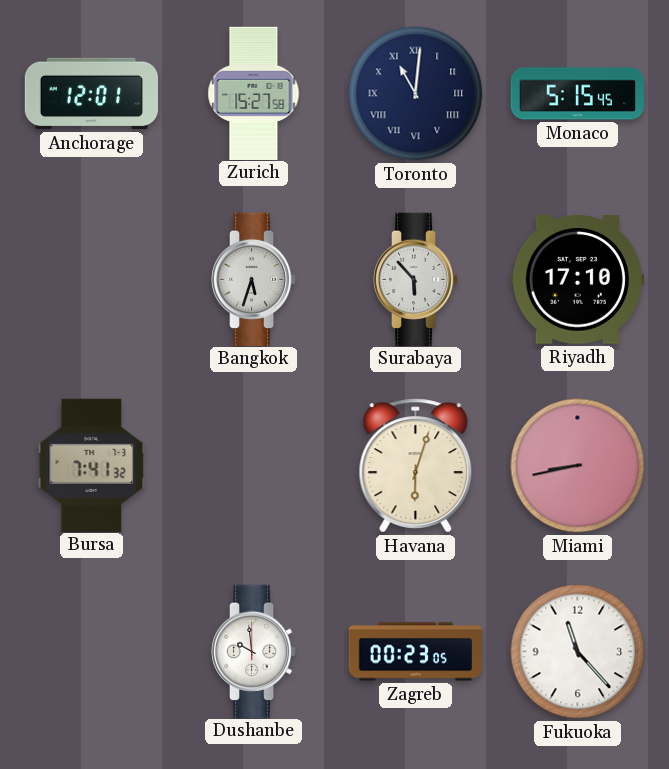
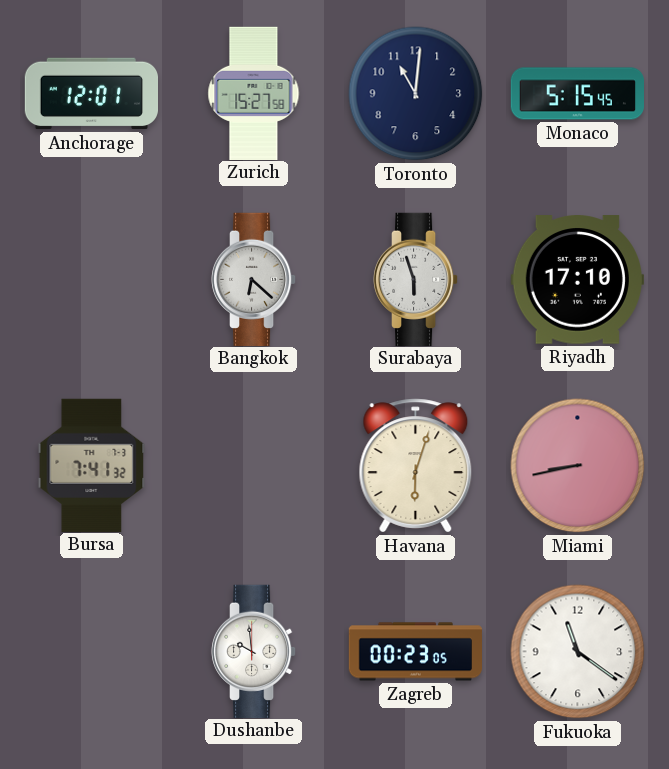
Toronto numerals: Roman -> Arabic (416, 94)
Bangkok: 5:33 -> 6:22 (254, 279)
Surabaya: 5:53 -> 5:57 (416, 279)
Fukuoka: 11:23 -> 11:21 (578, 652)
